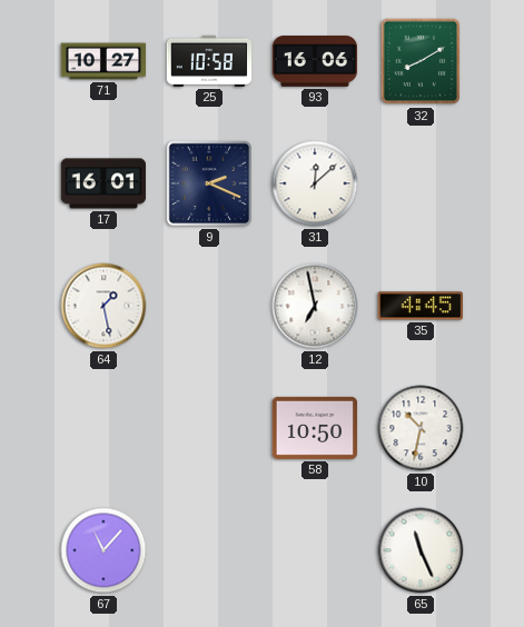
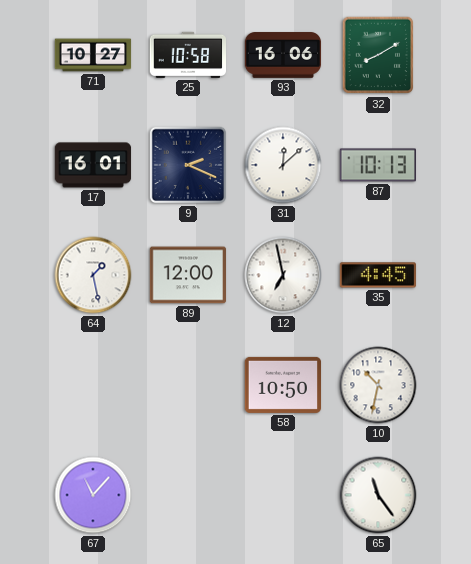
87: none -> 10:13 (378, 165)
89: none -> 12:00 (188, 275)
65: 11:26 -> 11:24 (378, 495)
